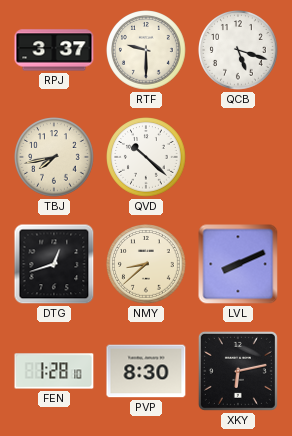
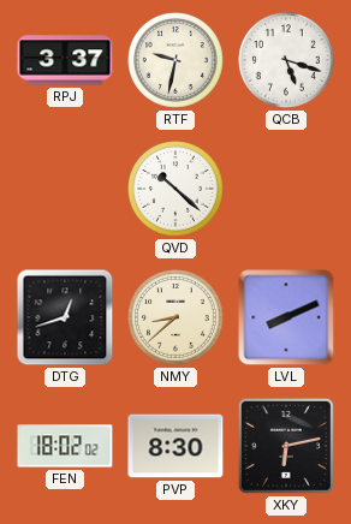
RTF: 9:30 -> 9:32 (175, 60)
TBJ: 7:43 -> none (54, 157)
FEN: 1:28 -> 18:02 (65, 446)
